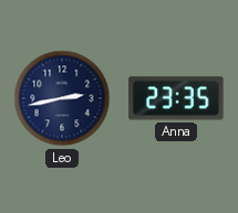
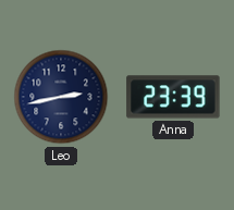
Anna: 23:35 -> 23:39 (173, 97)
